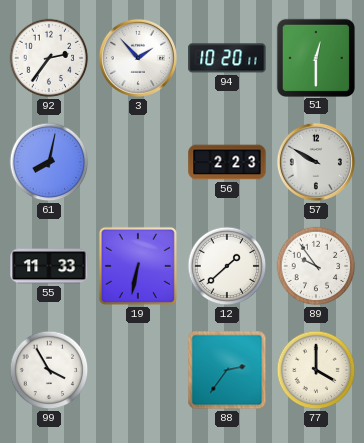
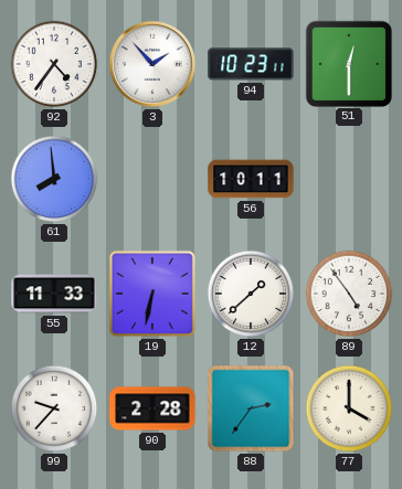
92: 2:36 -> 4:36 (54, 64)
94: 10:20 -> 10:23 (251, 64)
61: 8:02 -> 7:59 (54, 179)
56: 2:23 -> 10:11 (251, 179)
57: 9:50 -> none (316, 162)
89: 9:54 -> 4:54 (349, 294)
99: 3:55 -> 9:37 (54, 408)
90: none -> 2:28 (152, 408)
